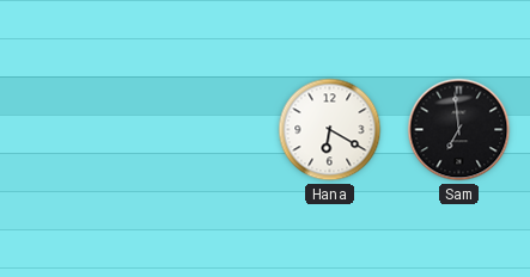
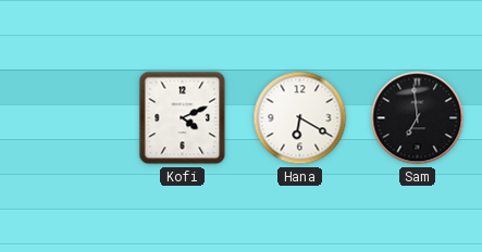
Kofi: none -> 4:11 (183, 118)
